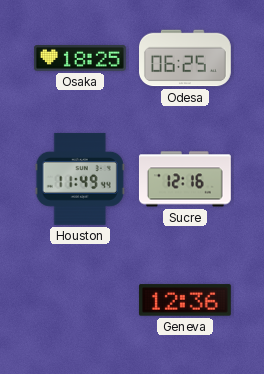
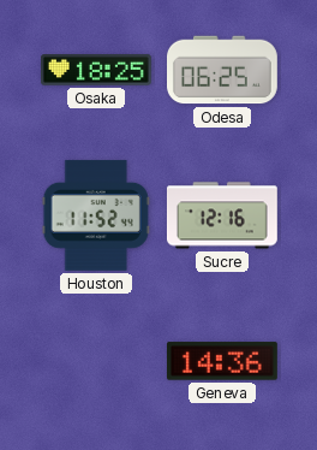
Houston: 11:49 -> 11:52 (96, 215)
Geneva: 12:36 -> 14:36 (222, 361)
